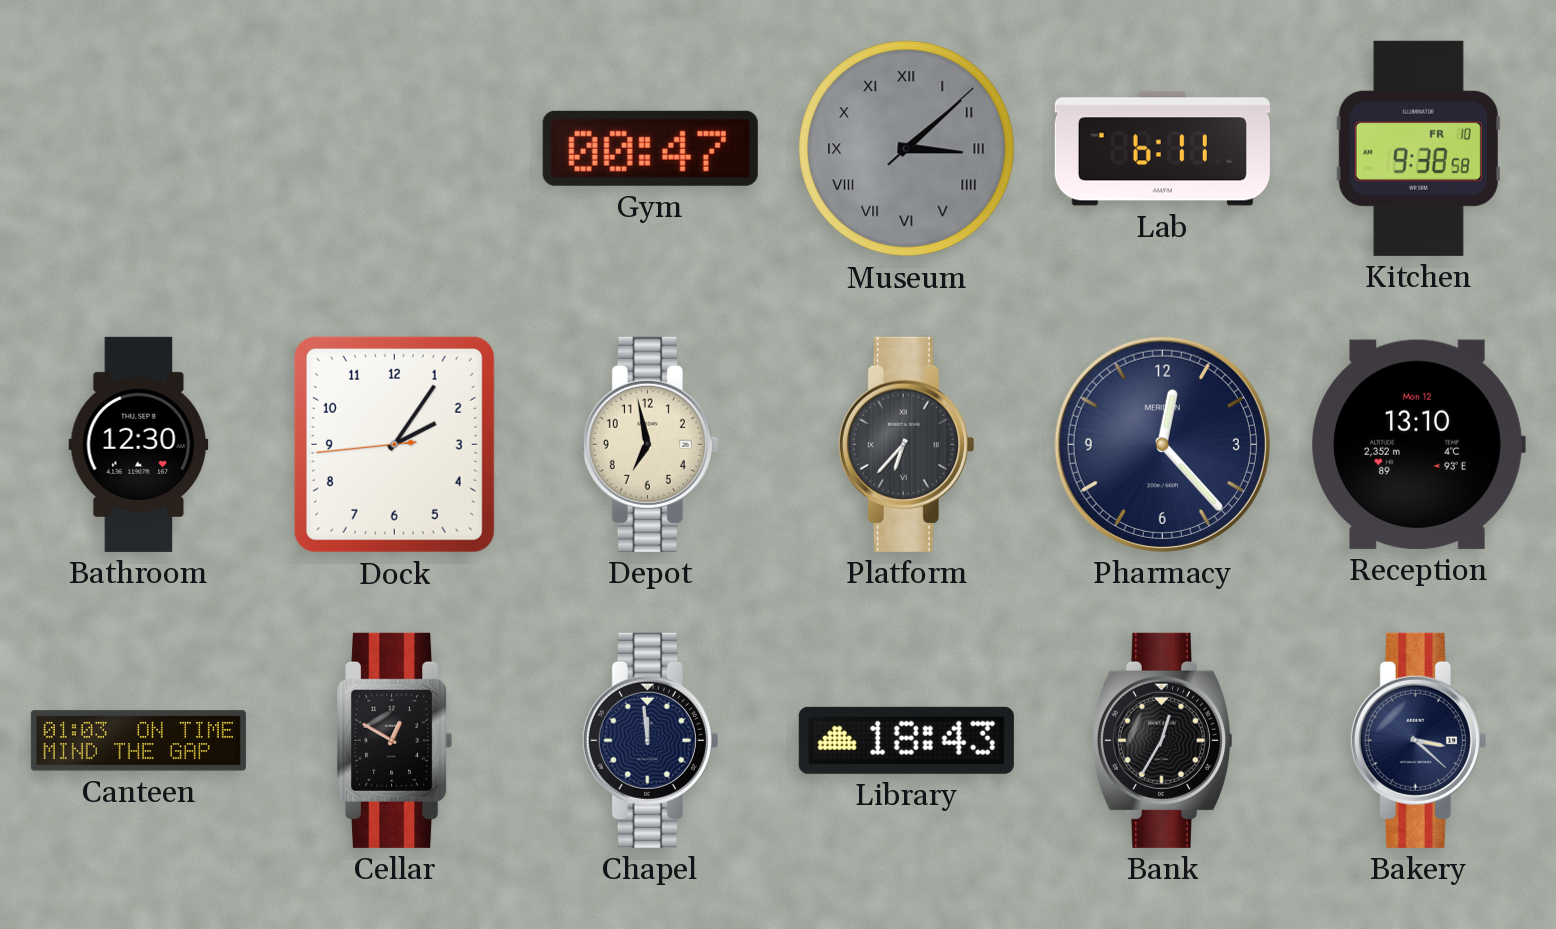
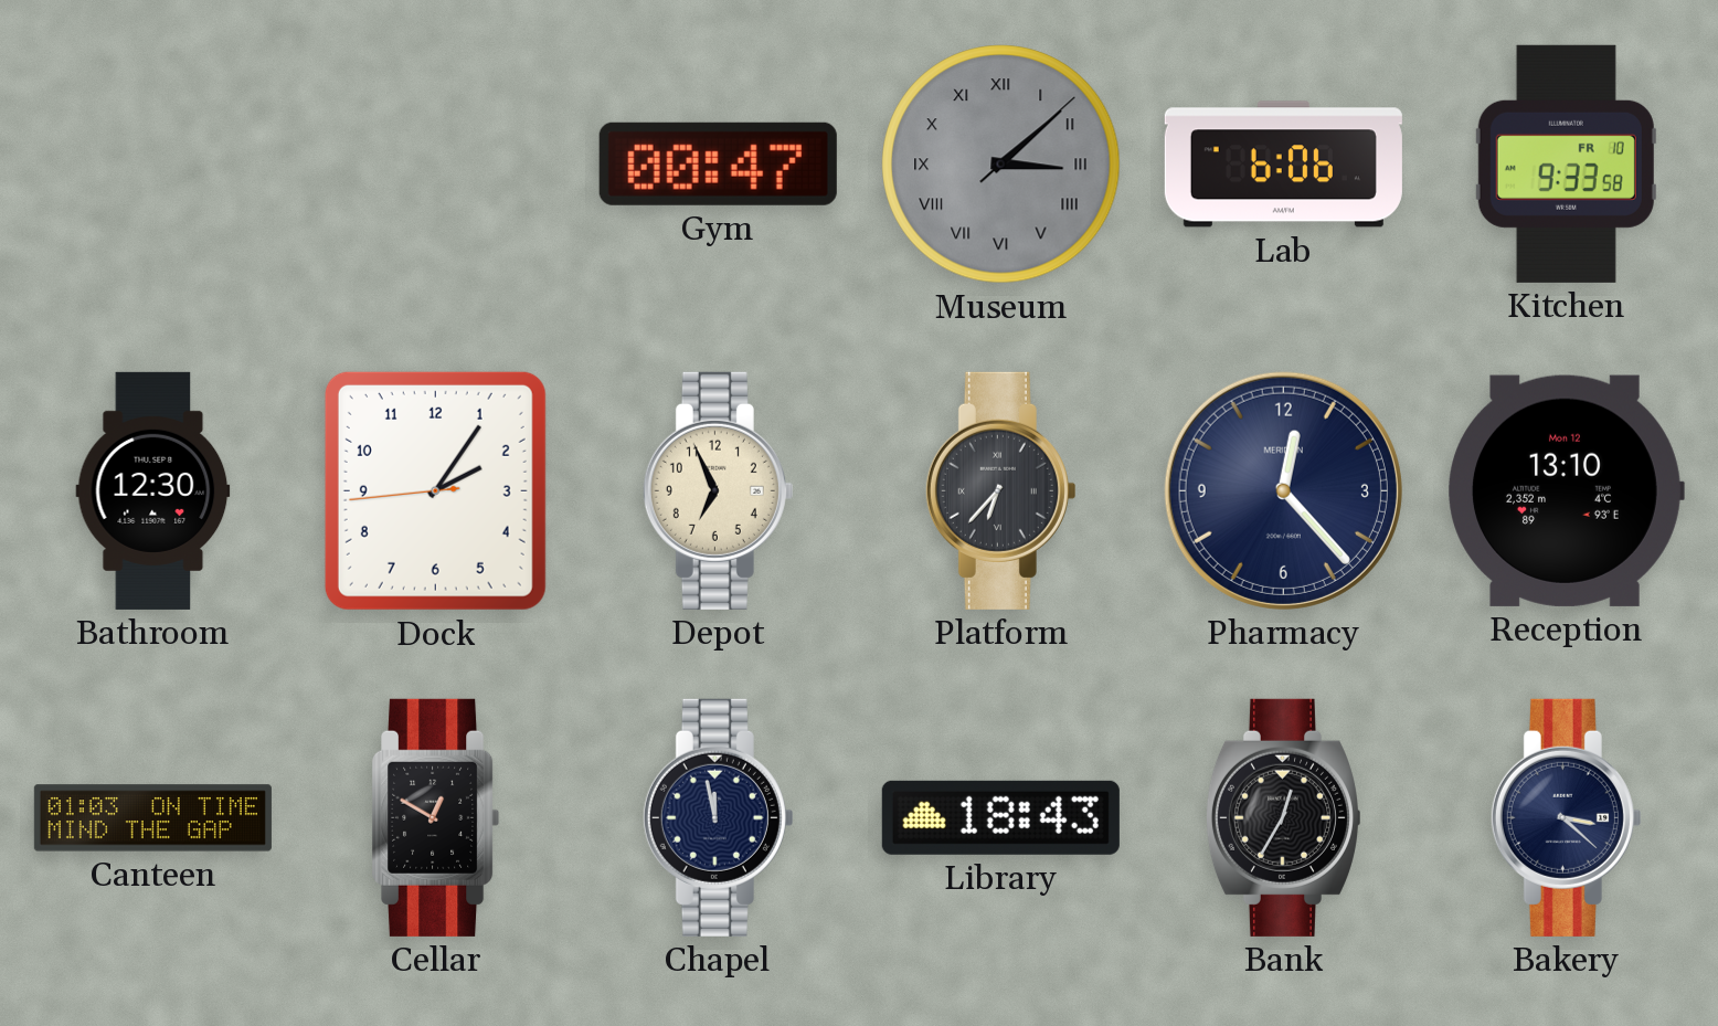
Lab: 6:11 -> 6:06 (1283, 165)
Kitchen: 9:38 -> 9:33 (1566, 163)
Depot: 6:58 -> 6:56 (718, 490)
Chapel: 11:59 -> 11:58 (718, 817)
